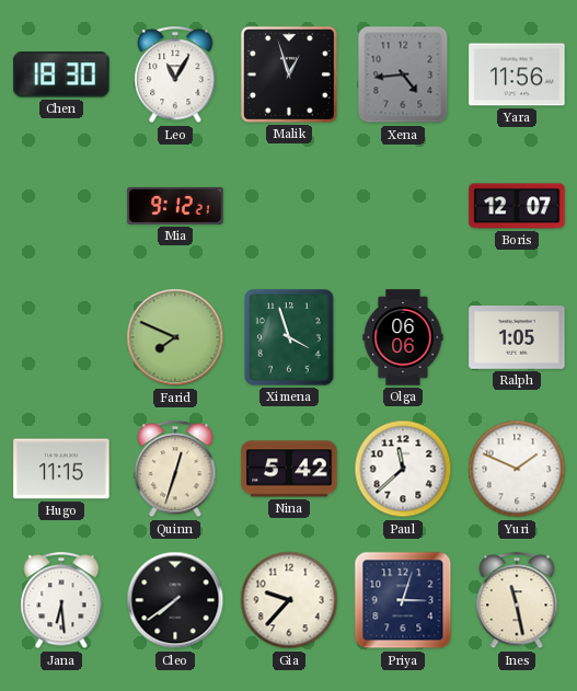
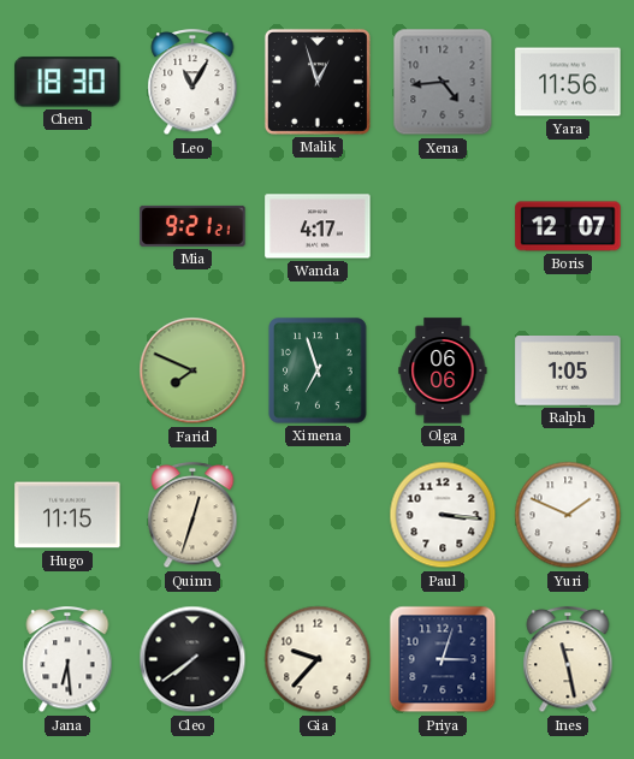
Mia: 9:12 -> 9:21 (192, 226)
Wanda: none -> 4:17 (318, 226)
Ximena: 3:57 -> 6:57 (319, 372)
Nina: 5:42 -> none (289, 469)
Paul: 11:38 -> 3:16 (443, 515)
